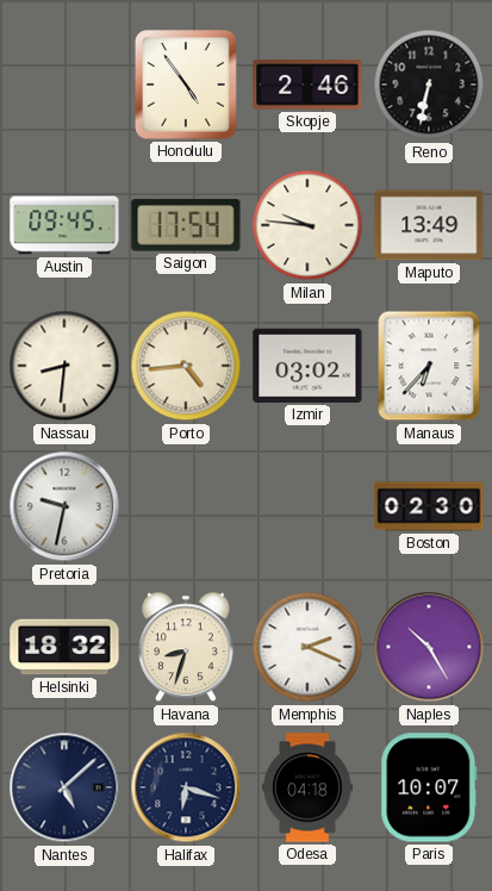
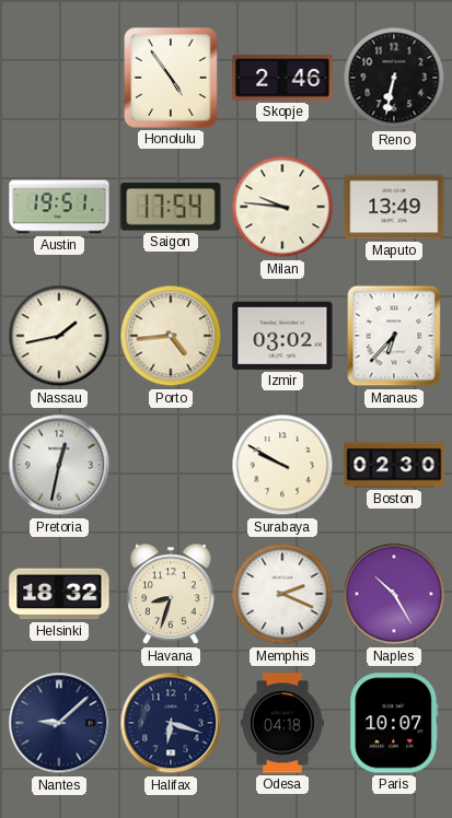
Austin: 09:45 -> 19:51 (59, 207)
Nassau: 8:31 -> 1:43 (59, 336)
Pretoria: 9:32 -> 12:32 (59, 465)
Surabaya: none -> 9:50 (282, 465)
Nantes: 5:08 -> 9:08 (59, 723)
